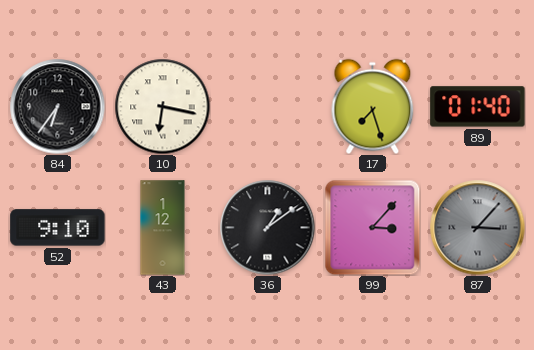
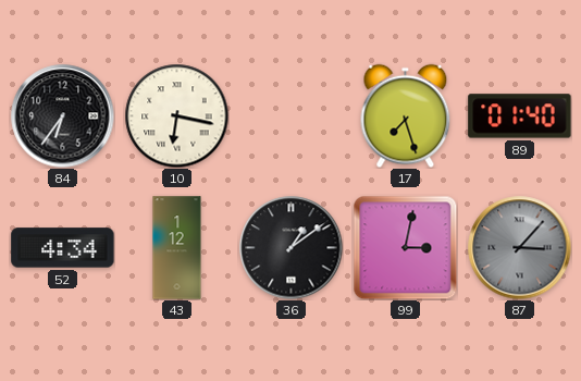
52: 9:10 -> 4:34 (63, 248)
99: 3:07 -> 3:02 (405, 247)
